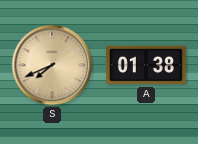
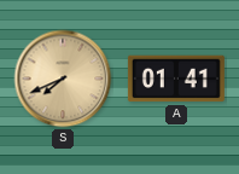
A: 01:38 -> 01:41 (176, 79)
